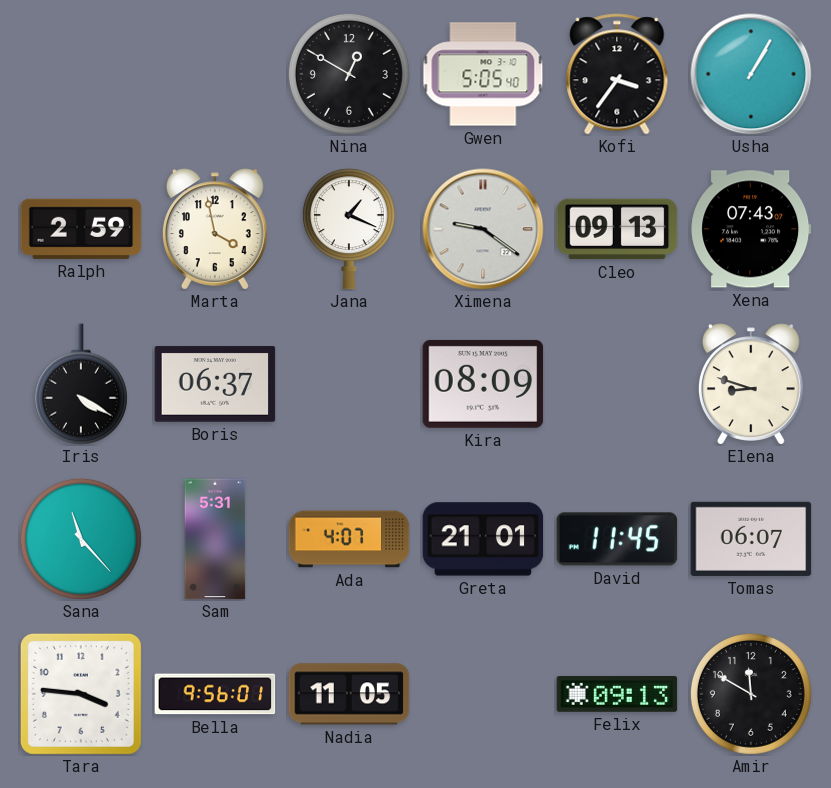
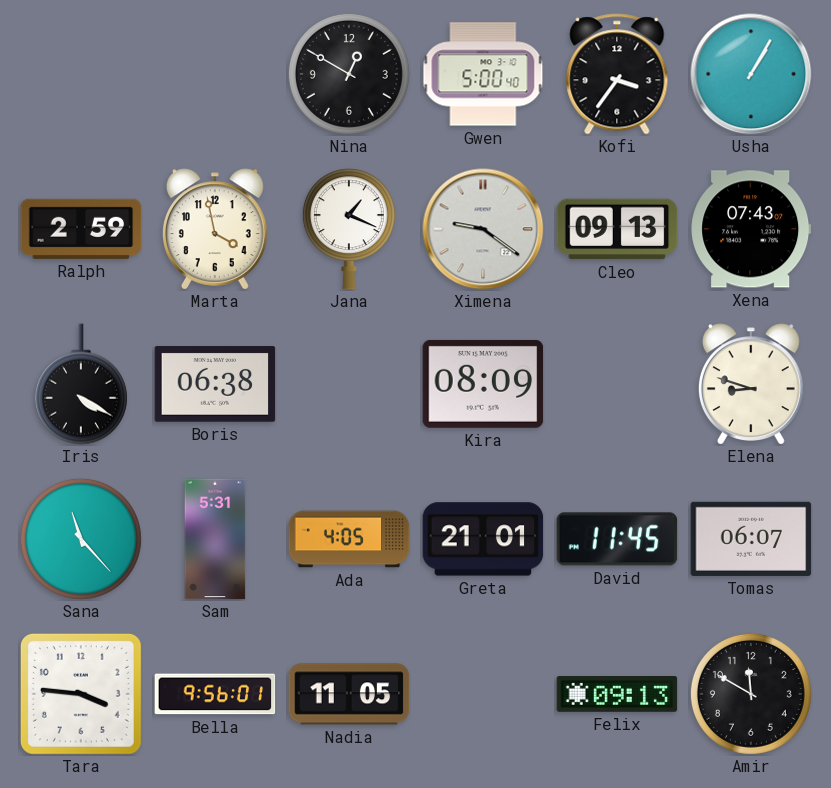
Gwen: 5:05 -> 5:00 (483, 74)
Boris: 06:37 -> 06:38 (215, 384)
Ada: 4:07 -> 4:05 (349, 539)
